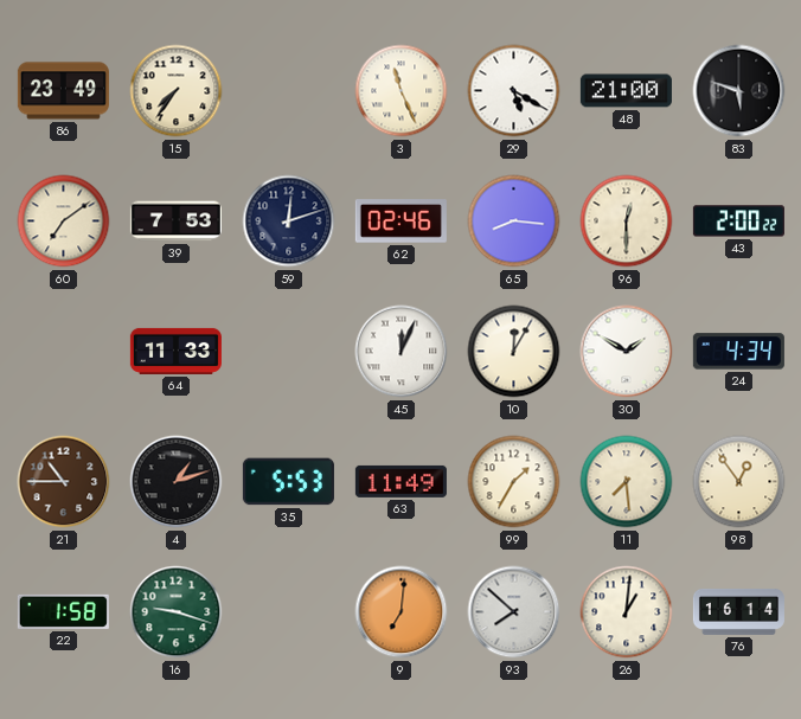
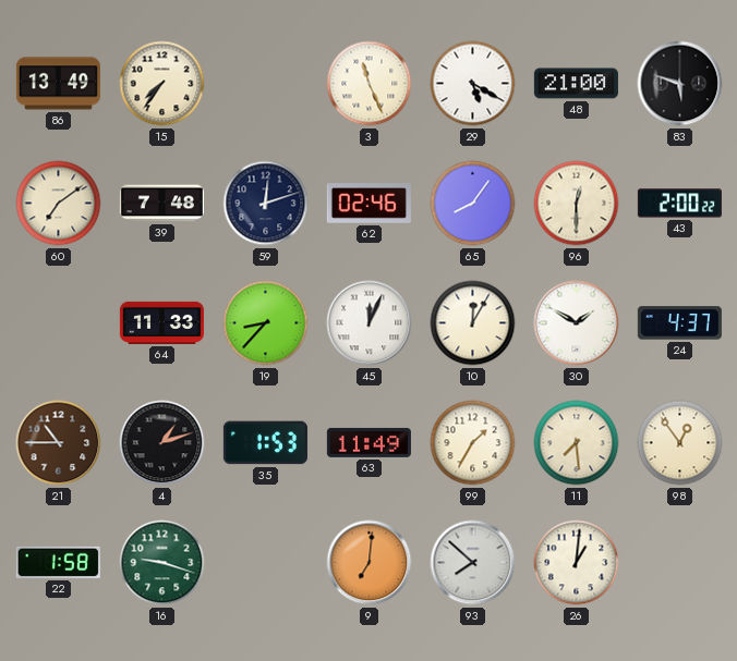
86: 23:49 -> 13:49 (58, 84)
39: 7:53 -> 7:48 (161, 204)
65: 8:16 -> 8:06 (473, 204)
19: none -> 8:37 (266, 323)
24: 4:34 -> 4:37 (679, 323)
35: 5:53 -> 1:53 (265, 443)
76: 16:14 -> none (738, 611)
